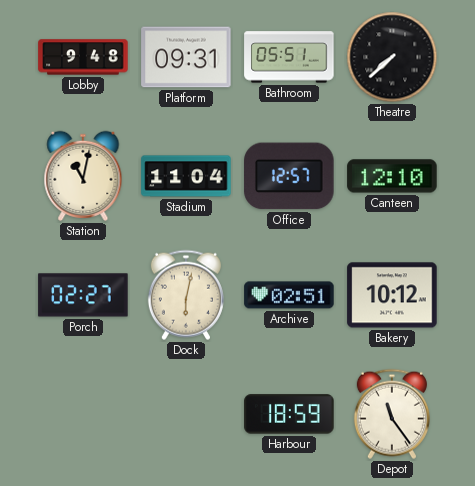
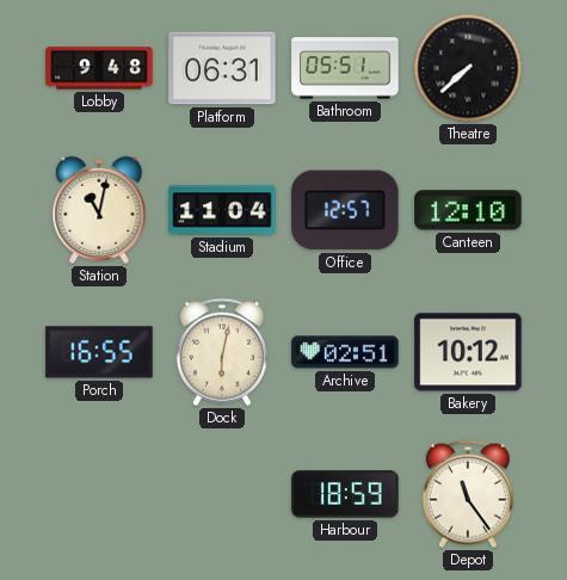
Platform: 09:31 -> 06:31 (222, 68)
Porch: 02:27 -> 16:55 (99, 352)
